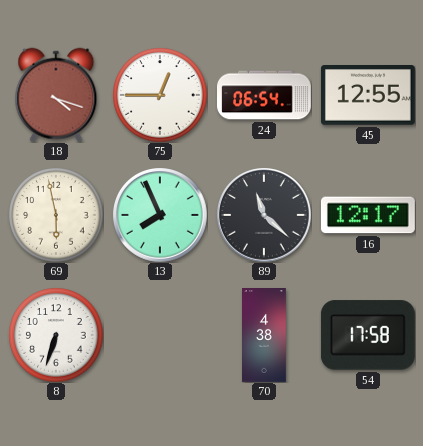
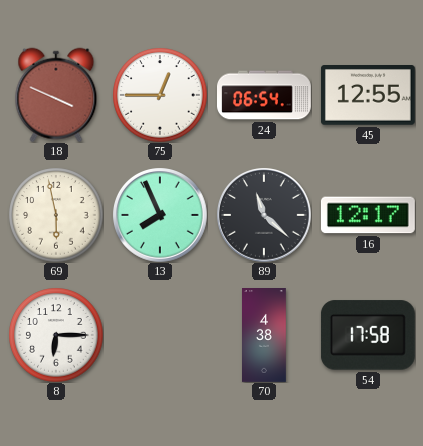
18: 4:18 -> 3:49 (56, 95)
8: 6:33 -> 6:15 (56, 335)
